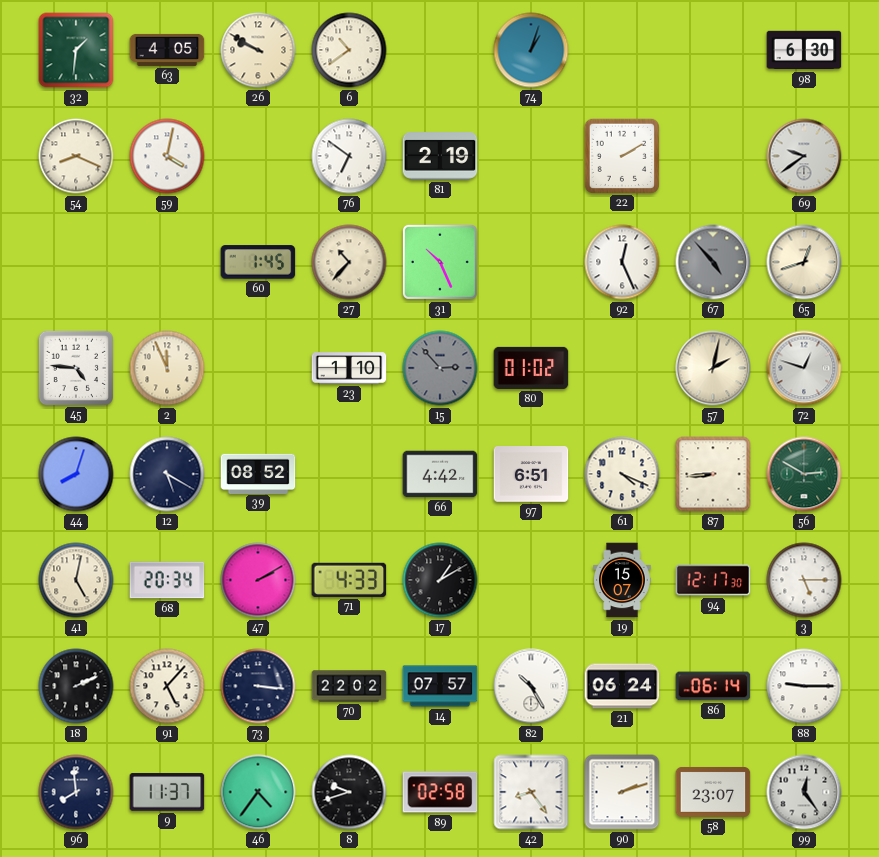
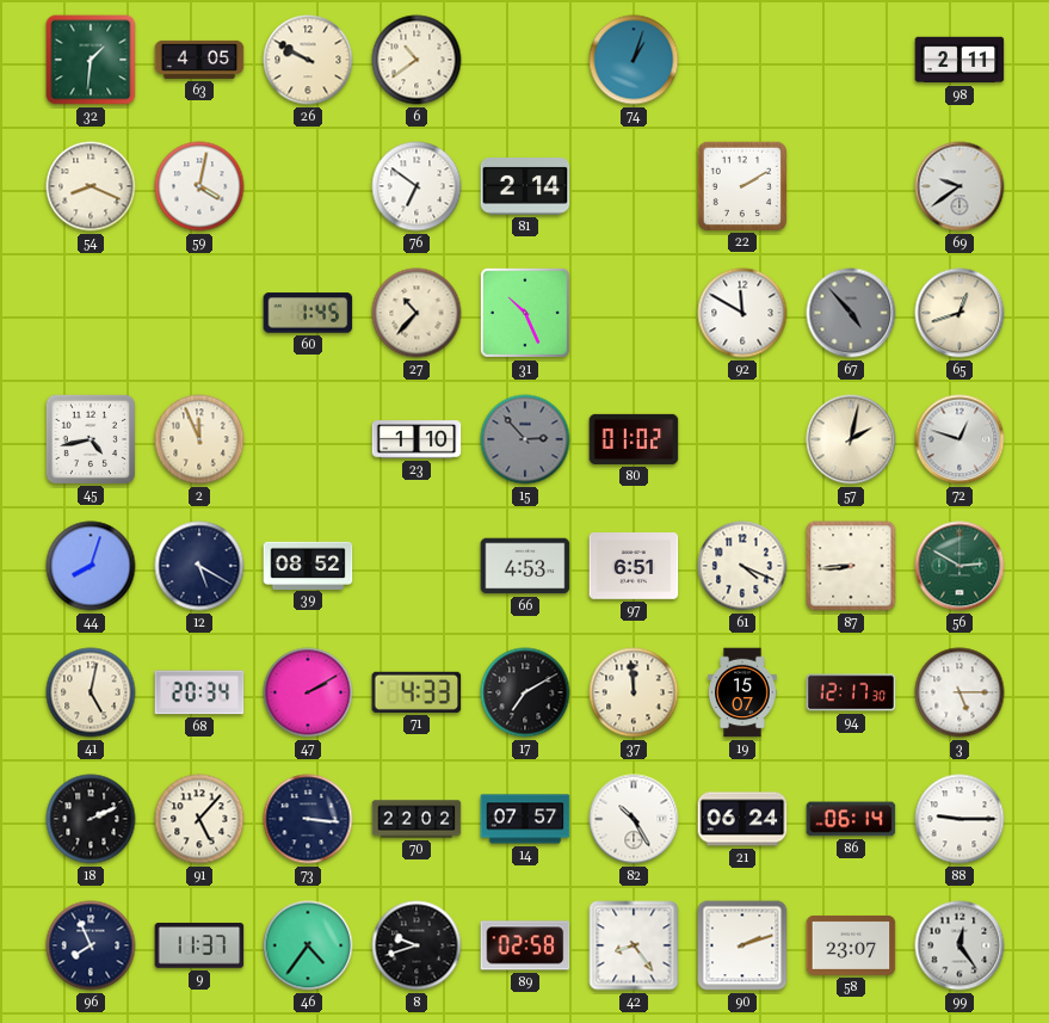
98: 6:30 -> 2:11 (959, 60)
81: 2:19 -> 2:14 (525, 186)
92: 12:26 -> 11:50 (742, 313)
45: 4:46 -> 4:43 (90, 438)
66: 4:42 -> 4:53 (525, 566)
17: 1:10 -> 7:10 (525, 692)
37: none -> 11:59 (634, 692)
96: 7:59 -> 7:56 (91, 945)
